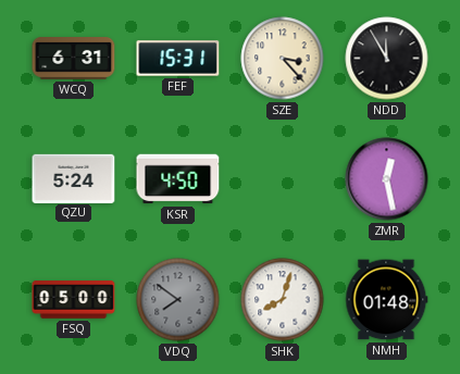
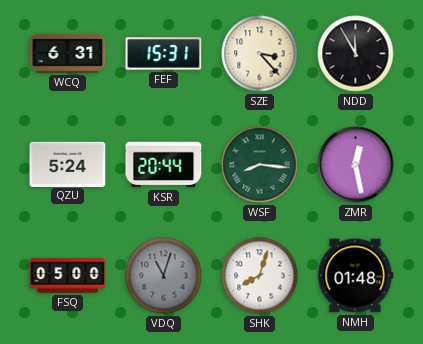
KSR: 4:50 -> 20:44 (164, 165)
WSF: none -> 8:16 (260, 165)
VDQ: 7:51 -> 11:03 (164, 276)
